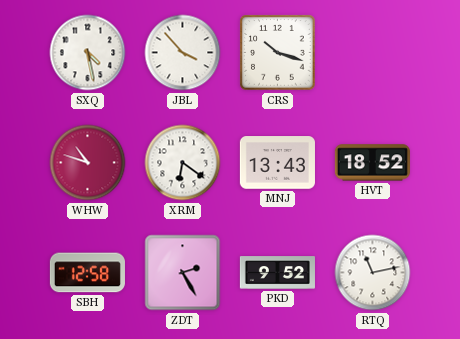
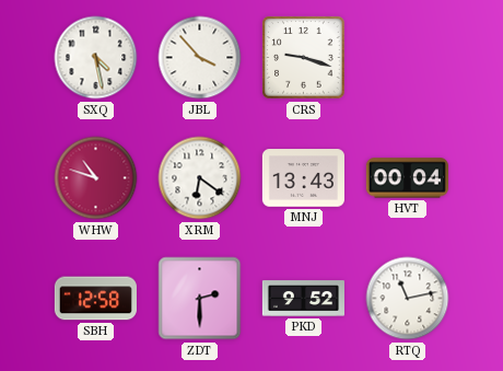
CRS: 10:18 -> 9:18 (304, 58)
HVT: 18:52 -> 00:04 (407, 178)
ZDT: 2:25 -> 2:30 (200, 299)
